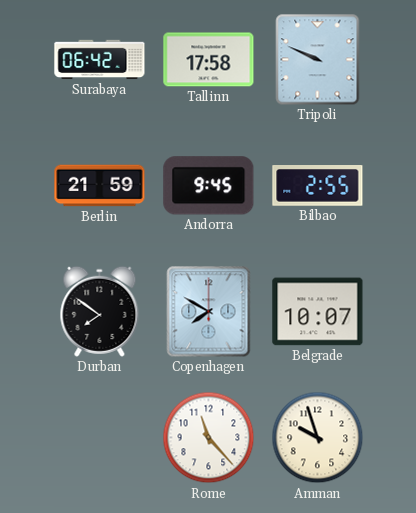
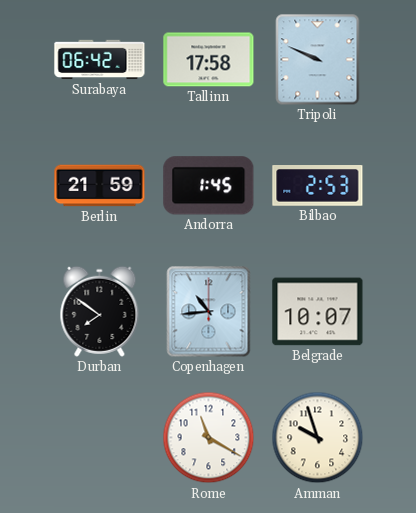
Andorra: 9:45 -> 1:45 (209, 186)
Bilbao: 2:55 -> 2:53 (318, 186)
Copenhagen: 7:50 -> 10:44 (209, 312)
Rome: 11:23 -> 11:20 (209, 438)
